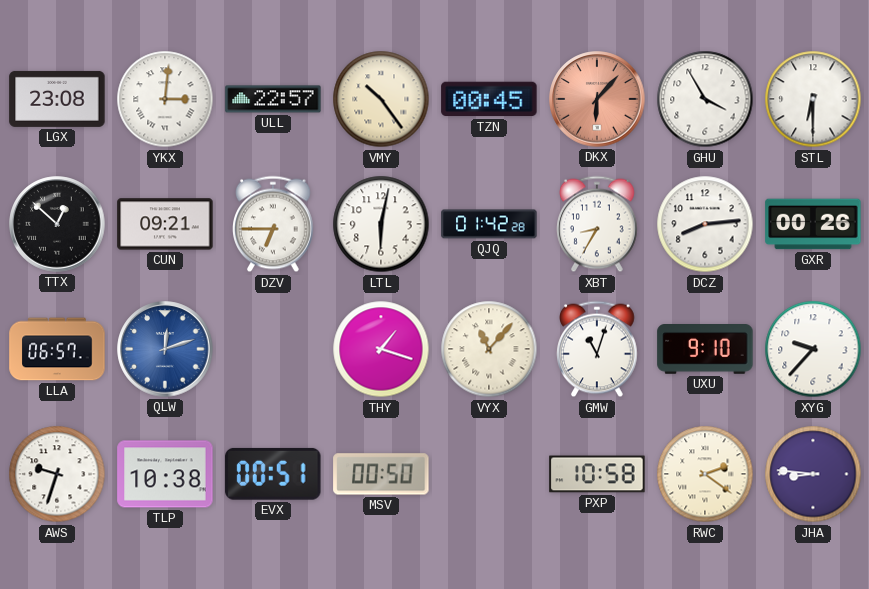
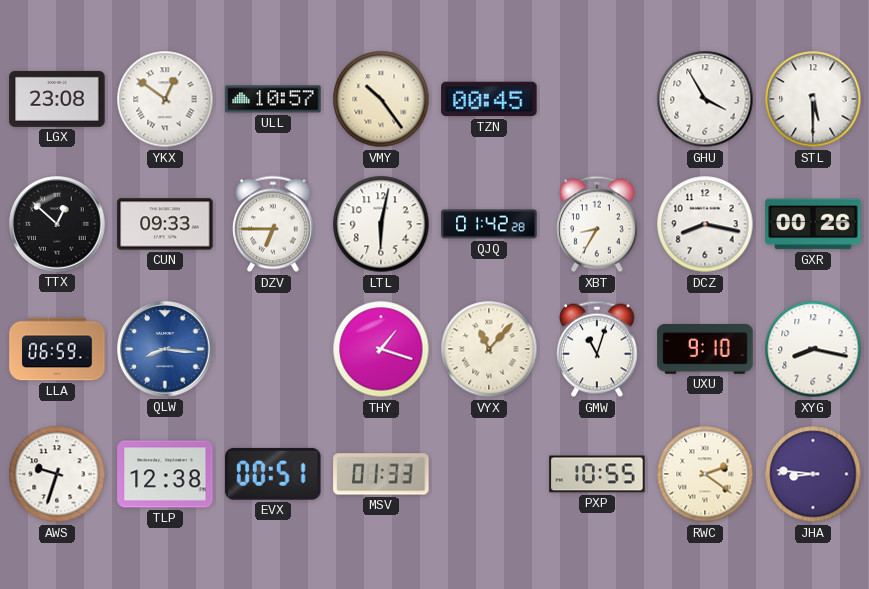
YKX: 3:01 -> 12:51 (165, 99)
ULL: 22:57 -> 10:57 (273, 99)
DKX: 6:07 -> none (597, 99)
STL: 6:30 -> 5:30 (813, 99)
CUN: 09:21 -> 09:33 (165, 224)
DCZ: 8:14 -> 8:17 (705, 224)
LLA: 06:57 -> 06:59 (57, 349)
QLW: 12:12 -> 8:16 (165, 349)
XYG: 9:37 -> 8:17 (813, 349)
TLP: 10:38 -> 12:38 (165, 474)
MSV: 00:50 -> 01:33 (381, 474)
PXP: 10:58 -> 10:55 (597, 474)
